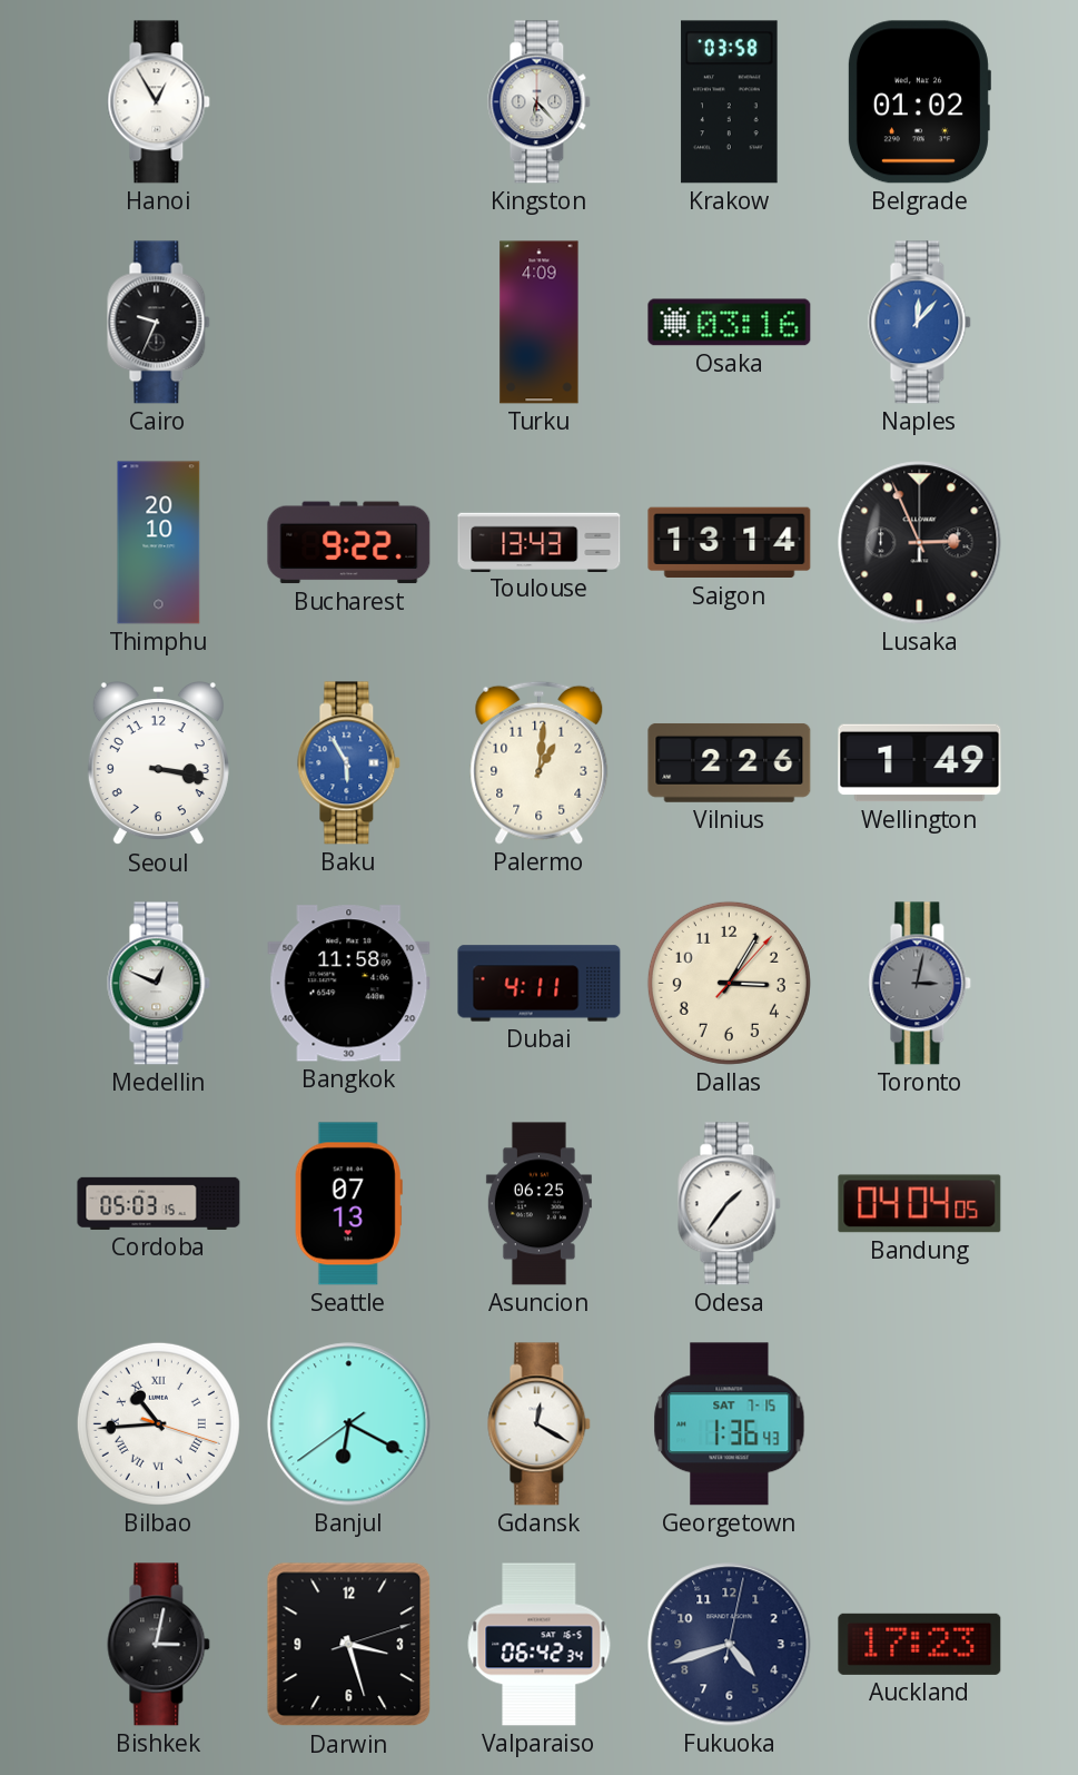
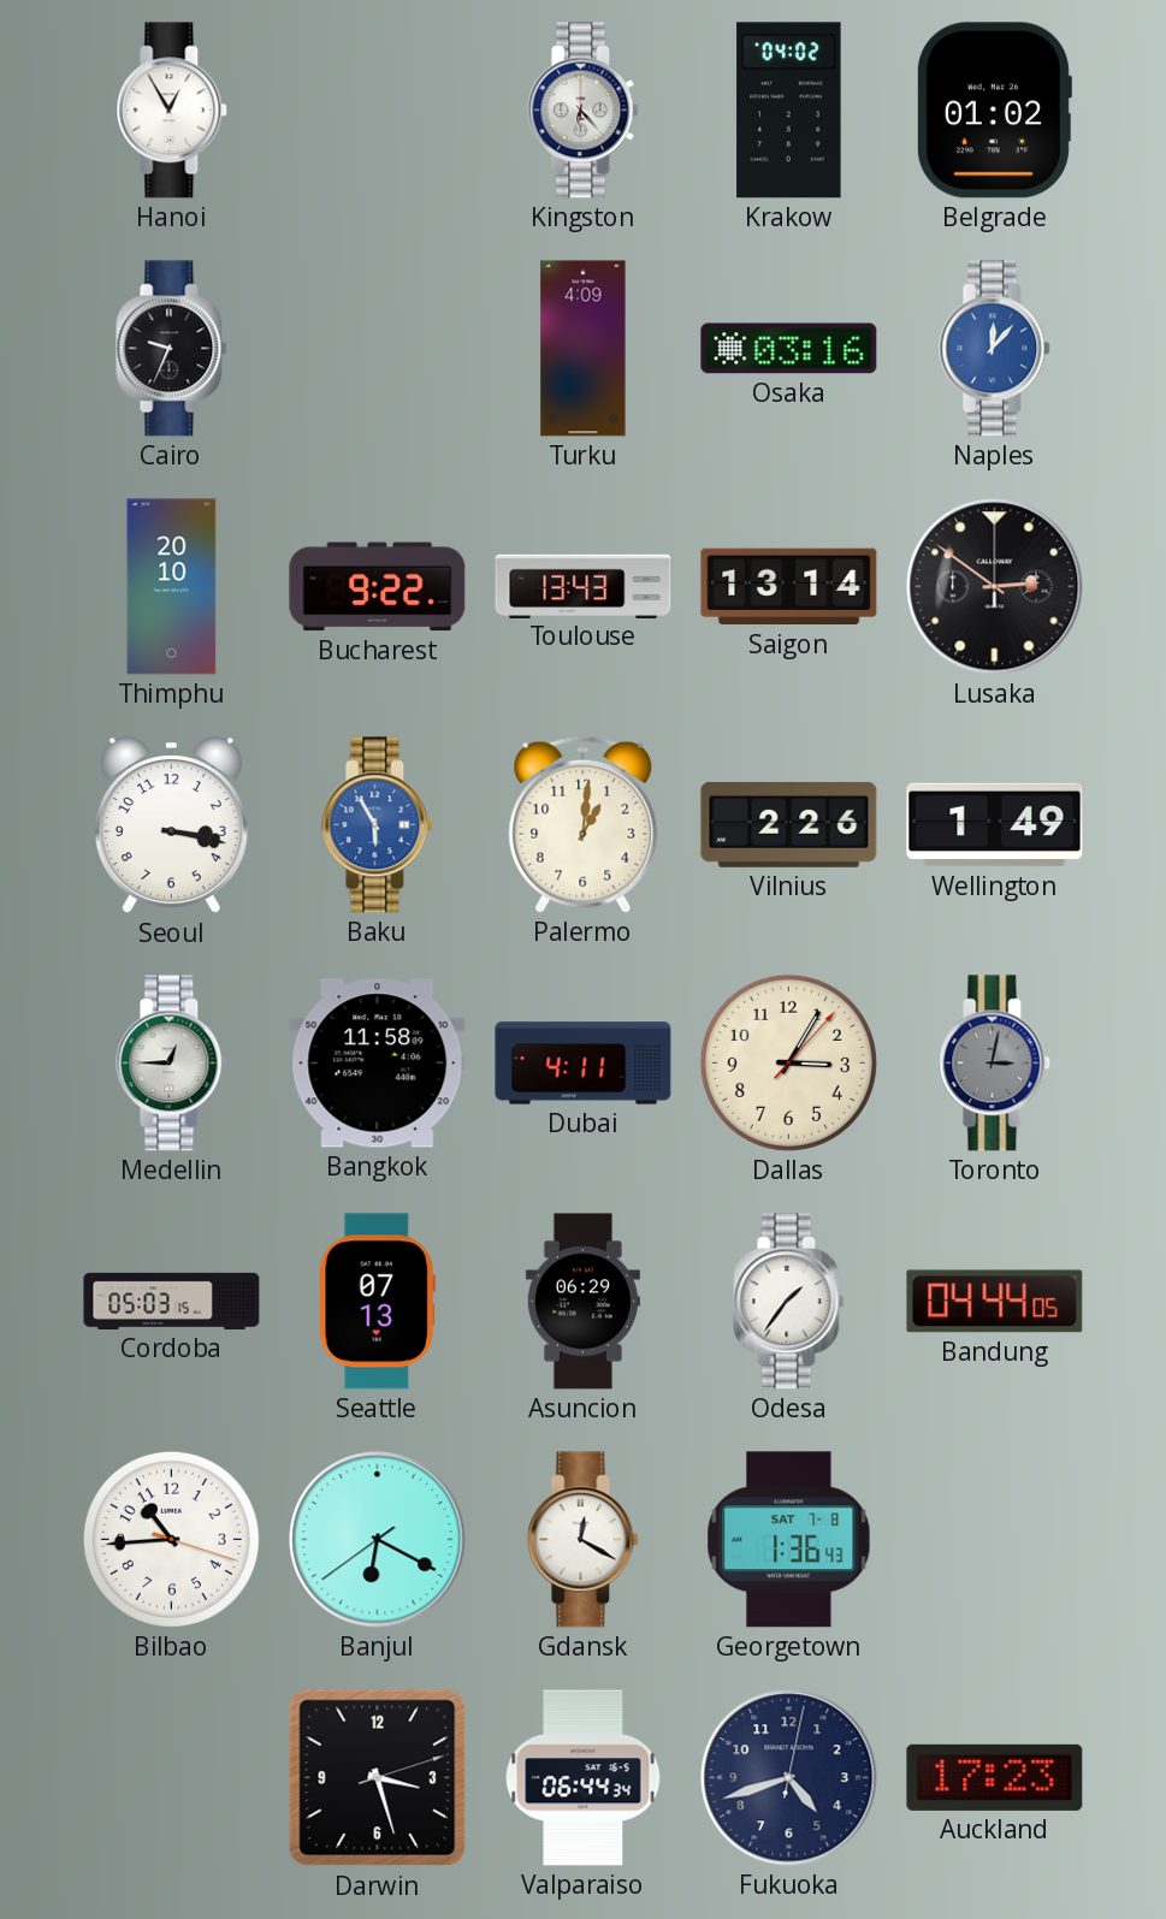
Krakow: 03:58 -> 04:02 (789, 111)
Lusaka: 2:56 -> 2:51 (995, 587)
Medellin: 12:49 -> 12:45 (172, 1064)
Asuncion: 06:25 -> 06:29 (582, 1302)
Bandung: 04:04 -> 04:44 (995, 1302)
Bilbao numerals: Roman -> Arabic (171, 1539)
Georgetown date: SAT 7-15 -> SAT 7-8 (789, 1540)
Bishkek: 3:02 -> none (159, 1645)
Valparaiso: 06:42 -> 06:44 (584, 1778)
